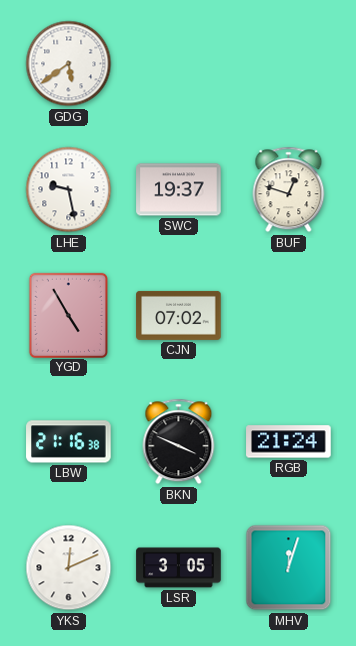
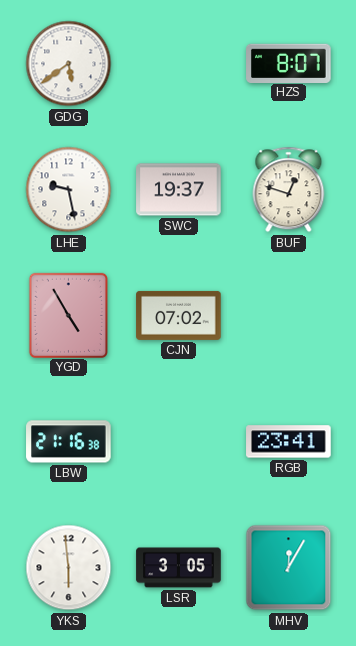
HZS: none -> 8:07 (289, 63)
BKN: 3:49 -> none (179, 442)
RGB: 21:24 -> 23:41 (289, 442)
YKS: 12:11 -> 5:59 (69, 568)
MHV: 12:03 -> 12:05 (289, 568)
